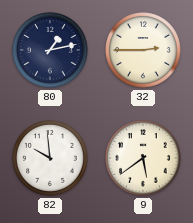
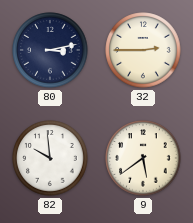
80: 1:13 -> 3:13 (50, 50)
